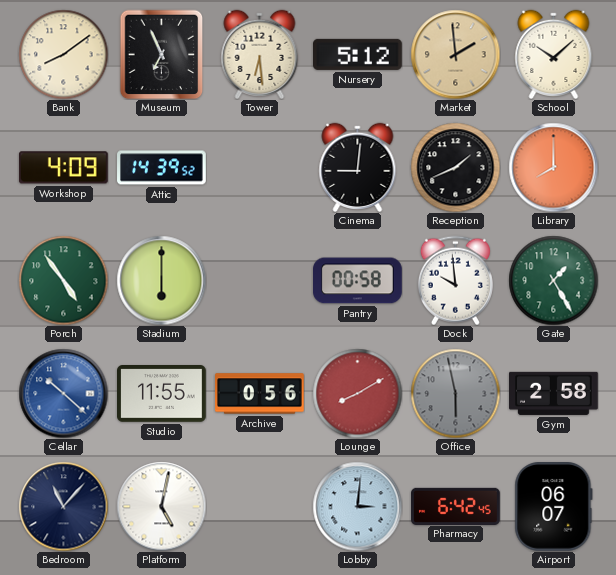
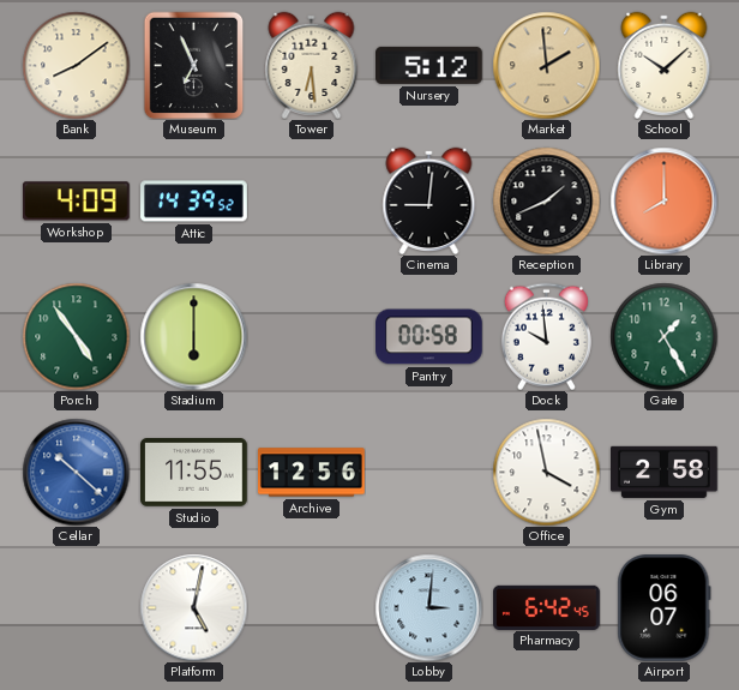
Archive: 0:56 -> 12:56 (312, 473)
Lounge: 8:10 -> none (357, 393)
Office: 5:58 -> 3:58 (546, 472)
Office dial: grey -> white (546, 472)
Bedroom: 11:07 -> none (63, 506)
